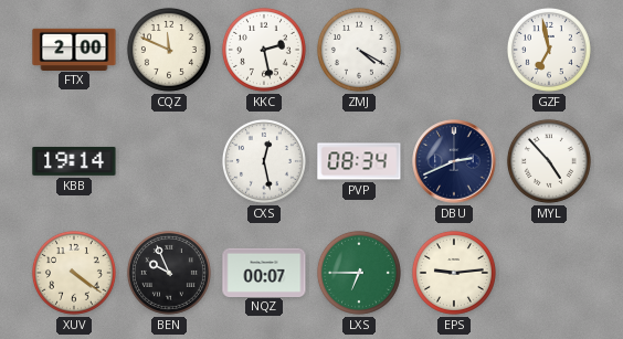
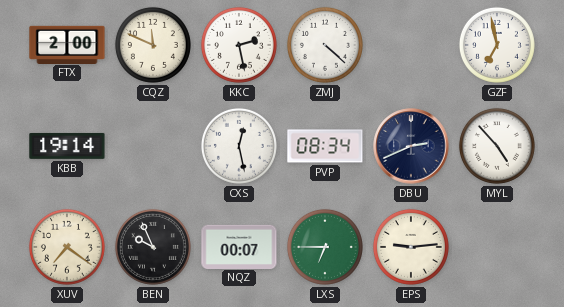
ZMJ: 4:20 -> 4:22 (325, 45)
XUV: 4:21 -> 7:21 (67, 247)
